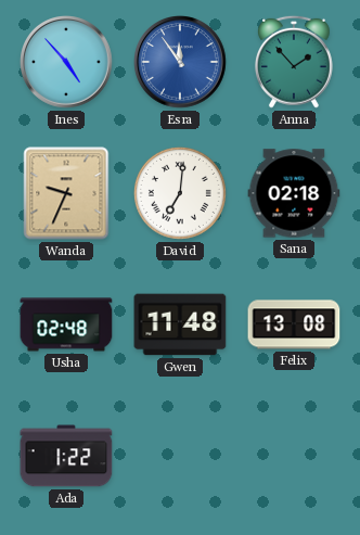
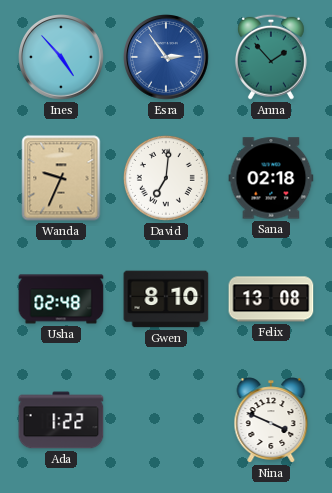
Esra: 11:54 -> 2:54 (167, 58)
Gwen: 11:48 -> 8:10 (166, 299)
Nina: none -> 3:49 (271, 420)
